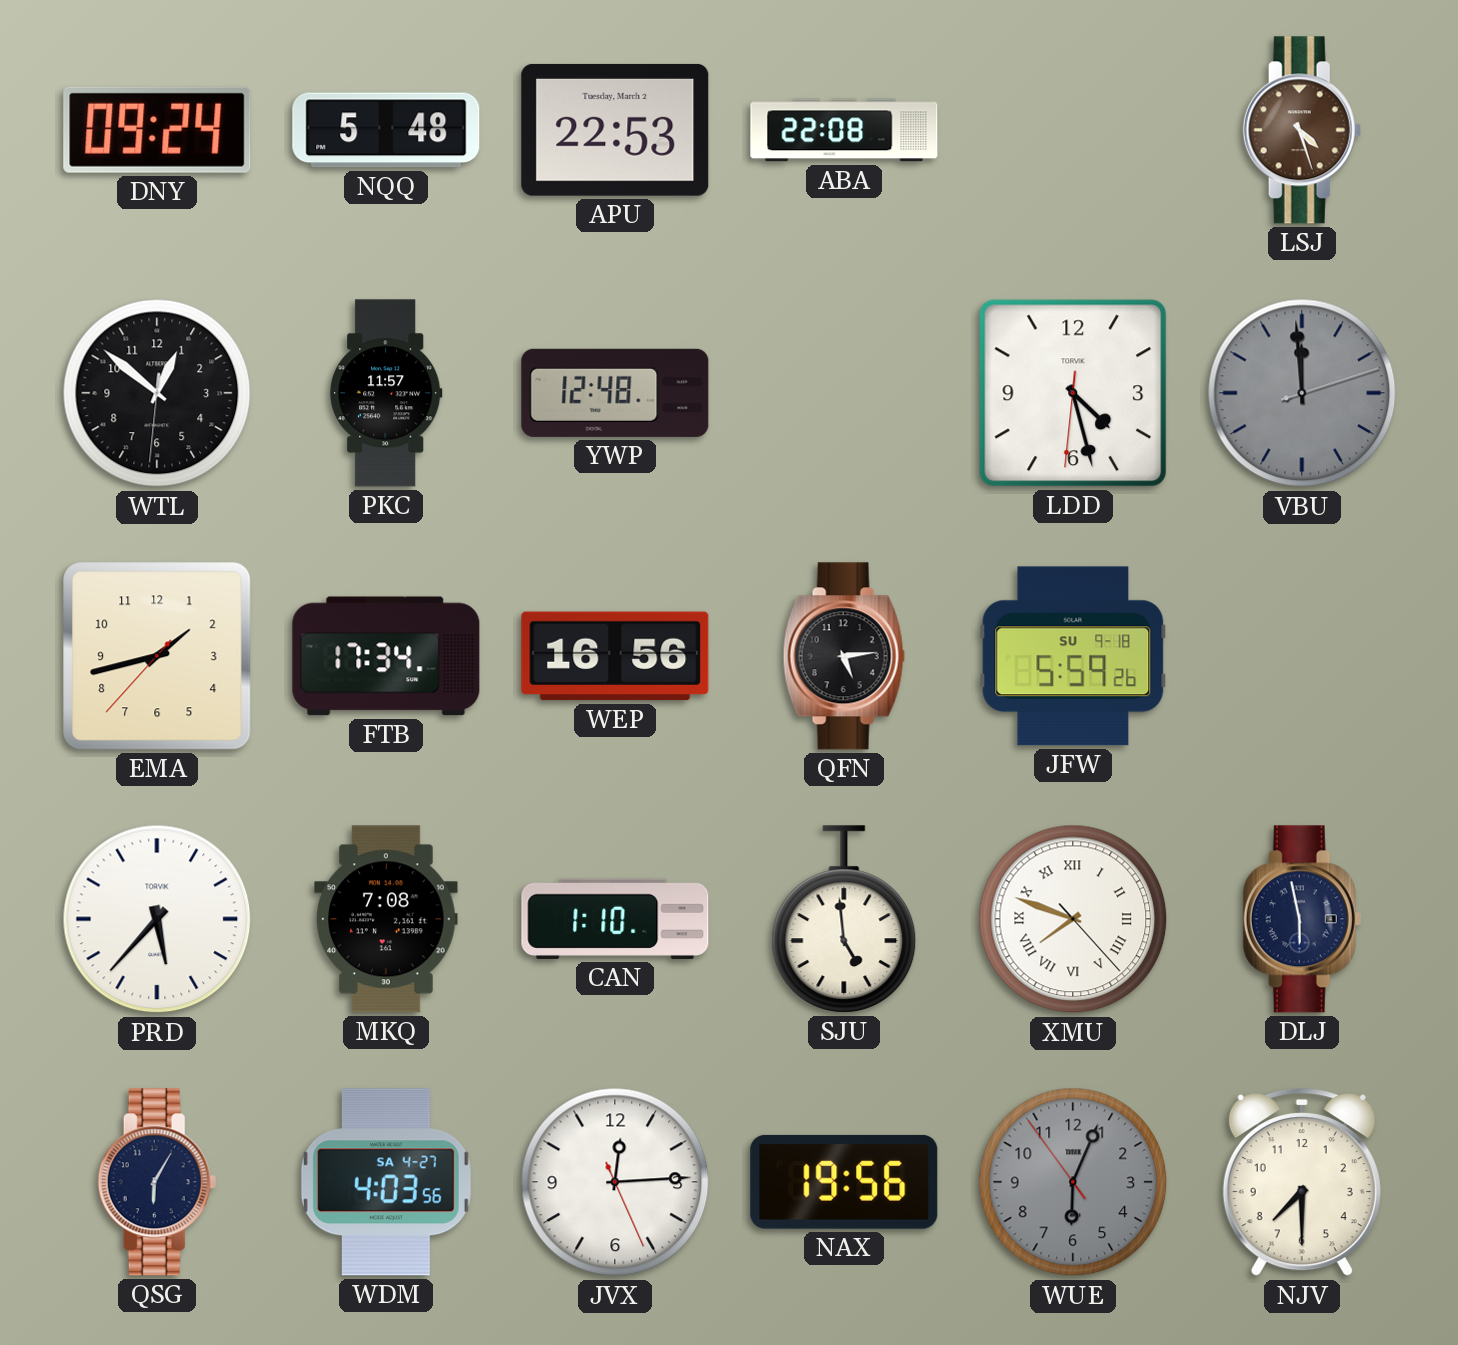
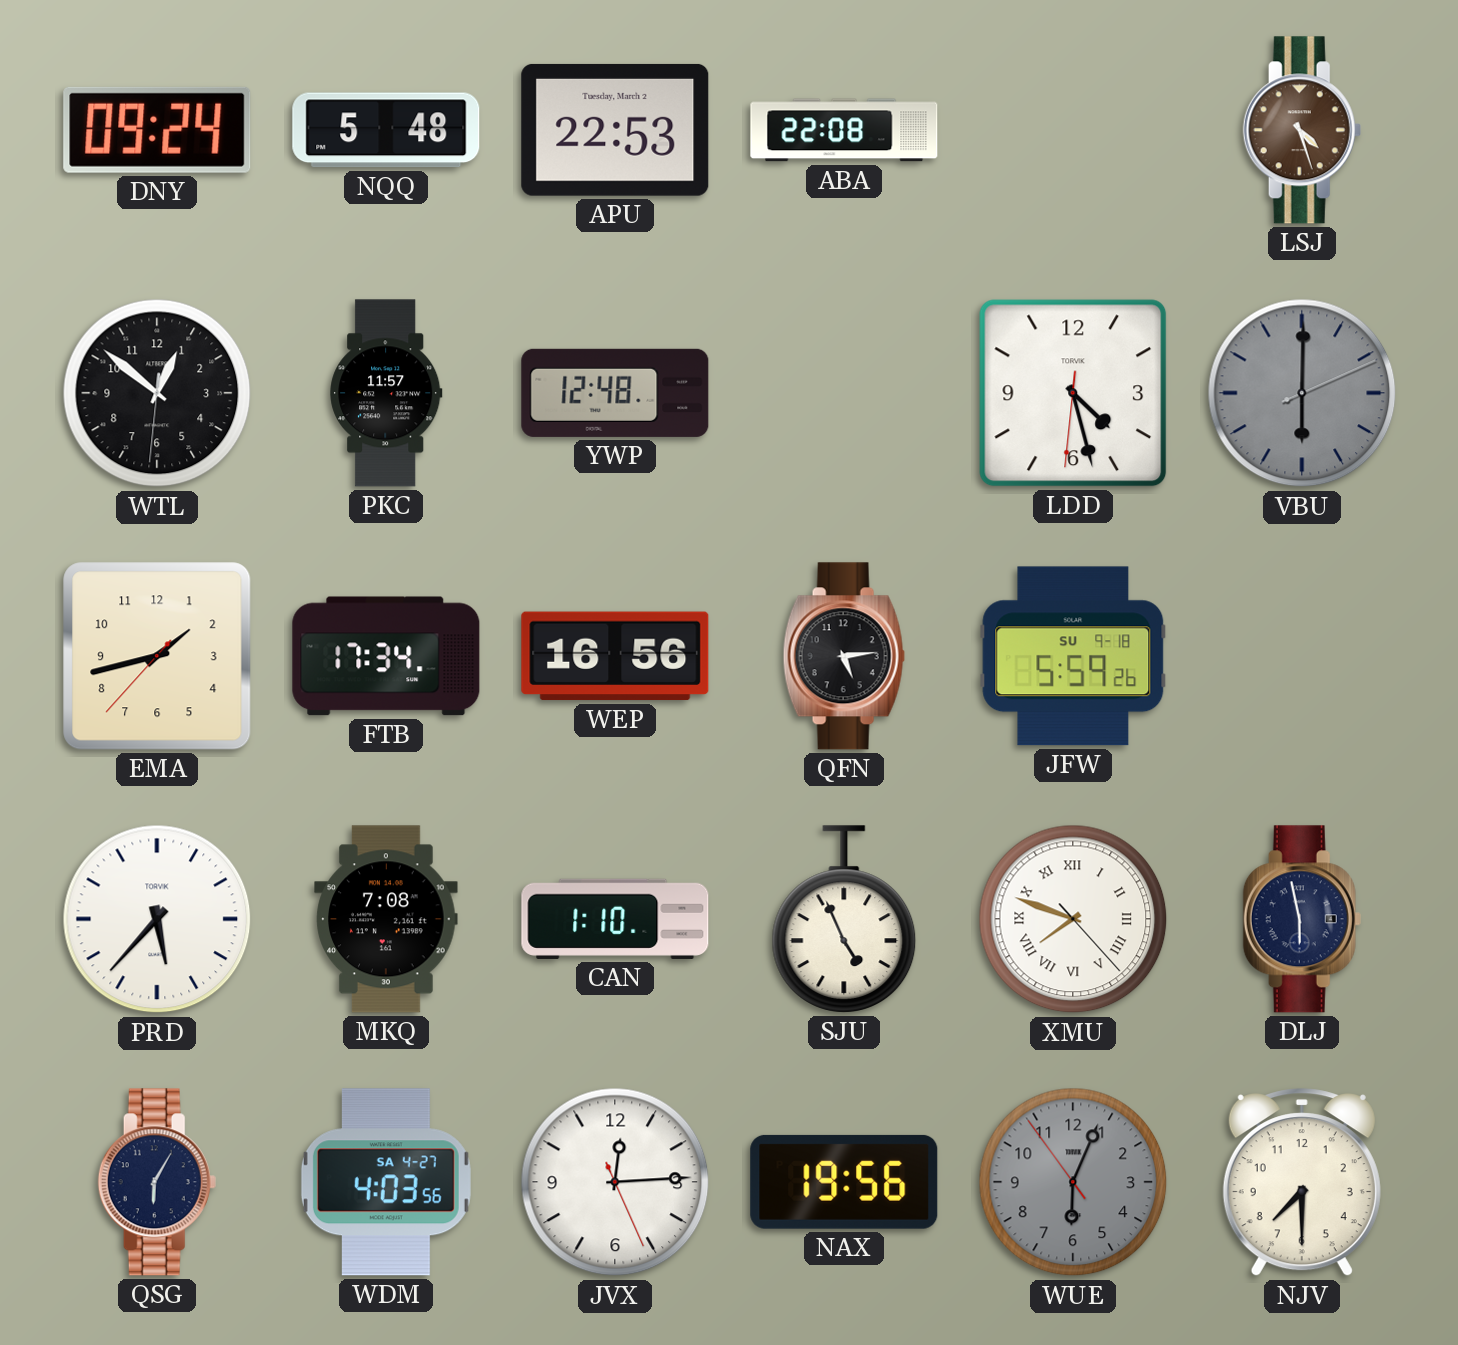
VBU: 11:59 -> 6:00 (1302, 393)
SJU: 4:59 -> 4:56 (844, 919)
